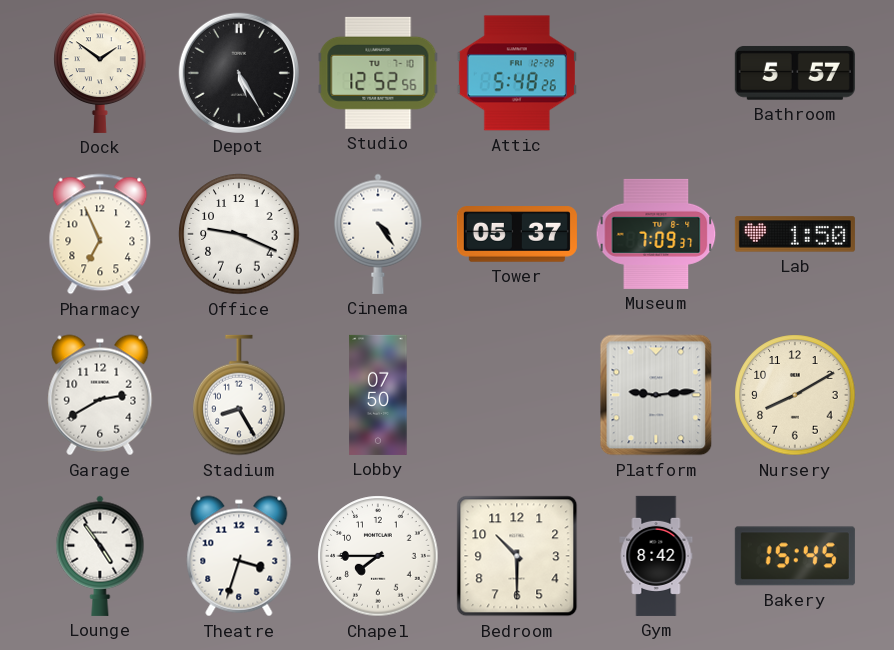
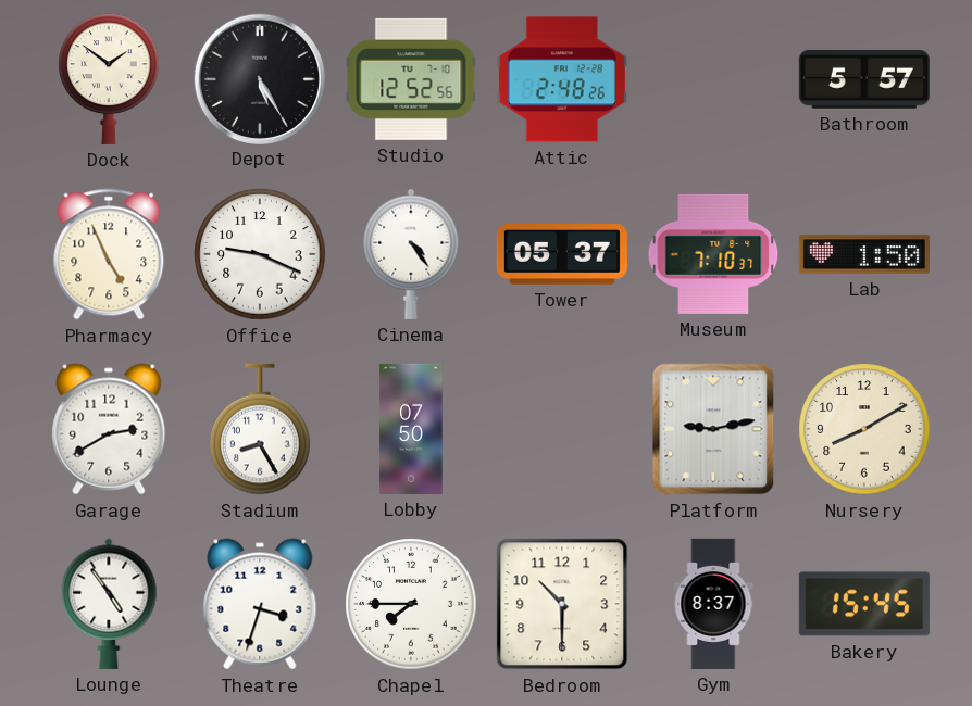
Attic: 5:48 -> 2:48 (562, 79)
Pharmacy: 6:56 -> 4:56 (109, 254)
Museum: 7:09 -> 7:10 (713, 254)
Platform: 9:14 -> 9:13 (713, 429)
Gym: 8:42 -> 8:37 (713, 604)
